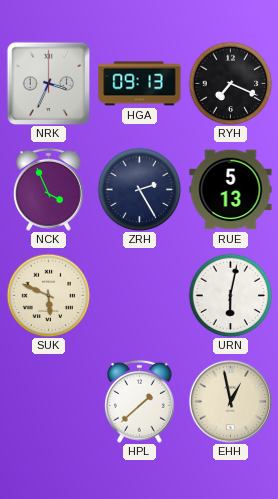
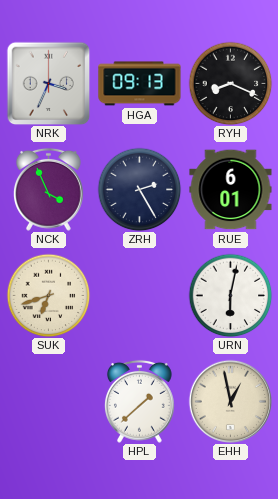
RYH: 7:19 -> 8:19 (230, 83)
RUE: 5:13 -> 6:01 (231, 190)
SUK: 5:49 -> 6:42 (48, 295)
